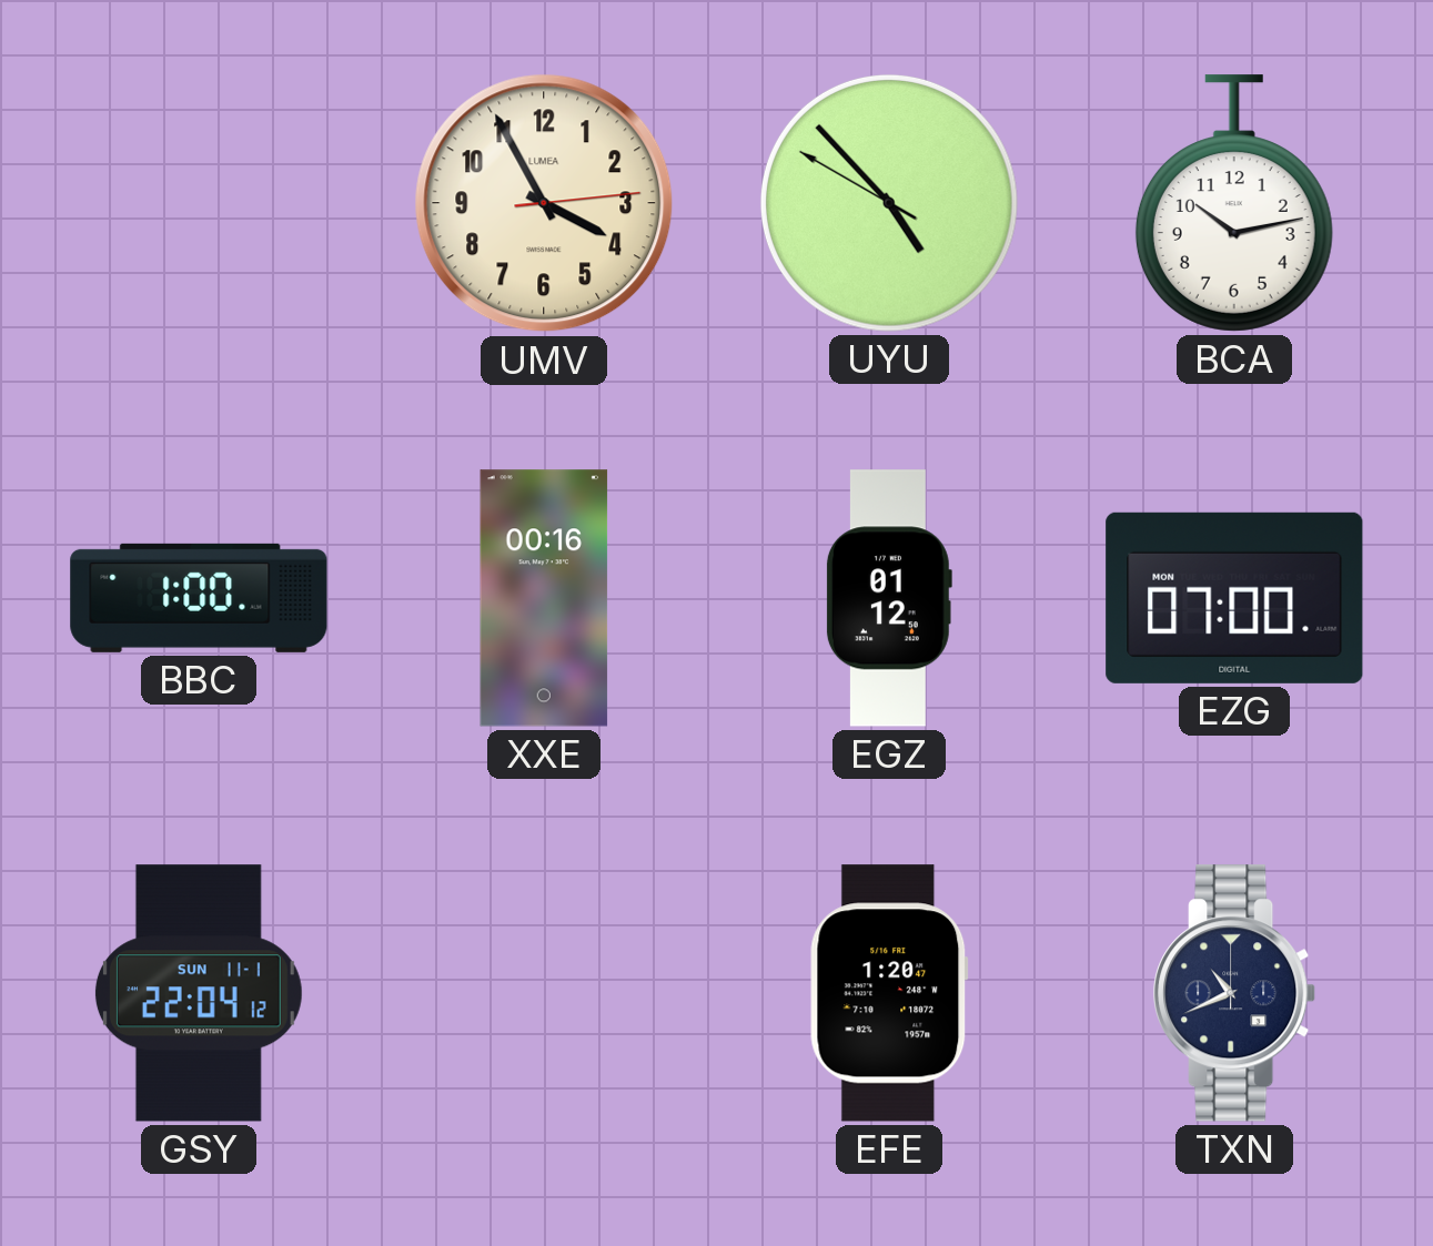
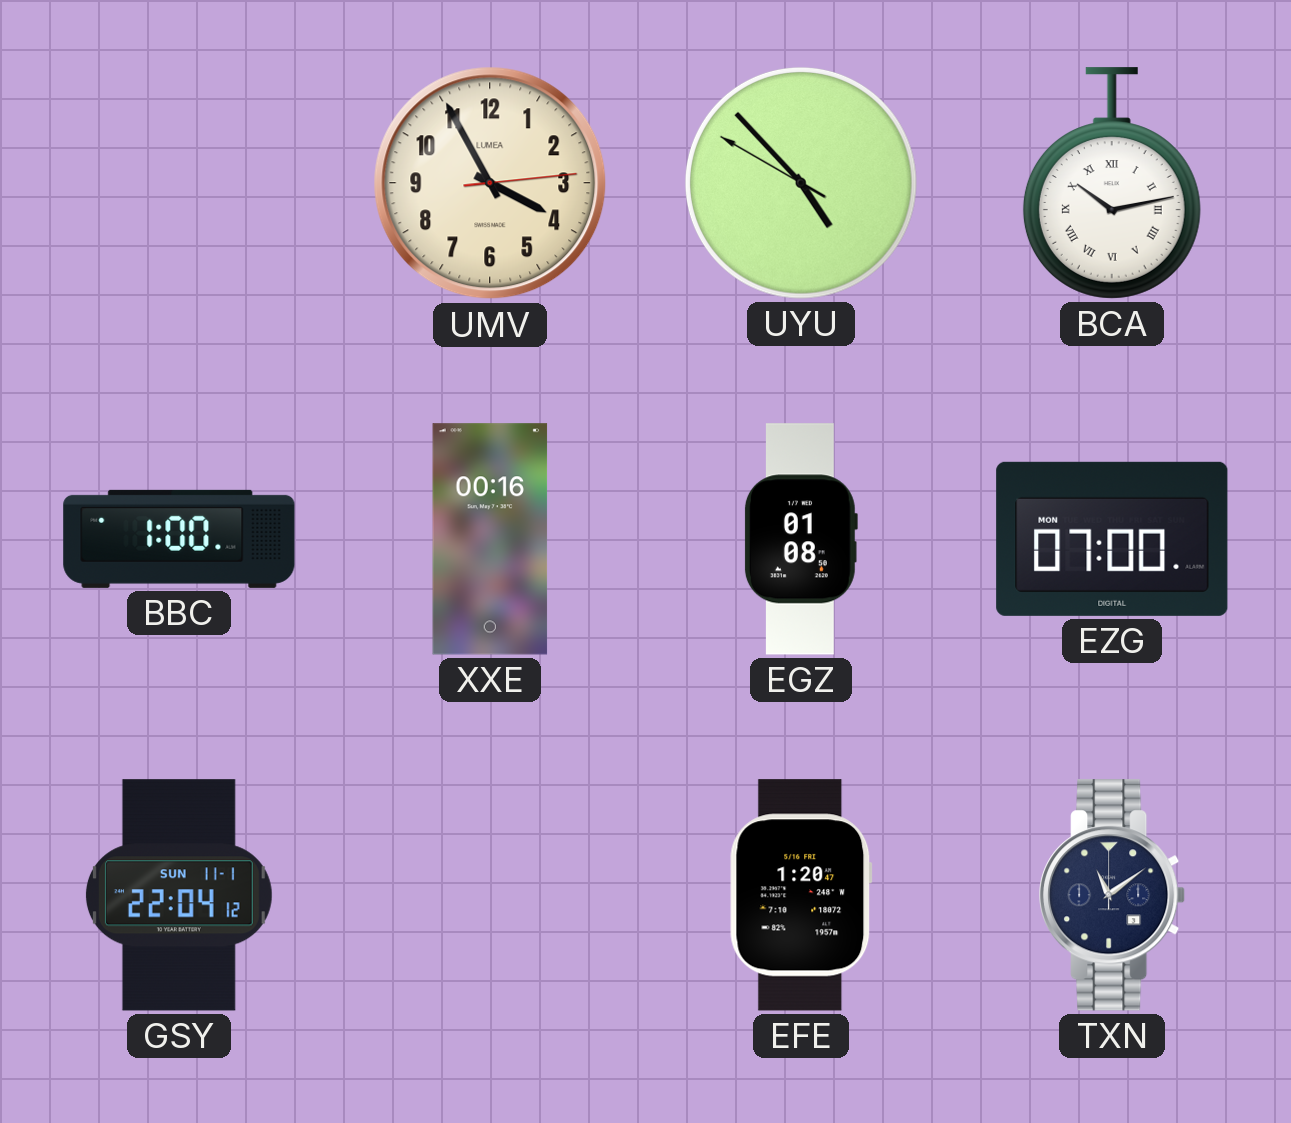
BCA numerals: Arabic -> Roman (1112, 183)
EGZ: 01:12 -> 01:08 (800, 539)
TXN: 10:41 -> 11:09 (1113, 895)
